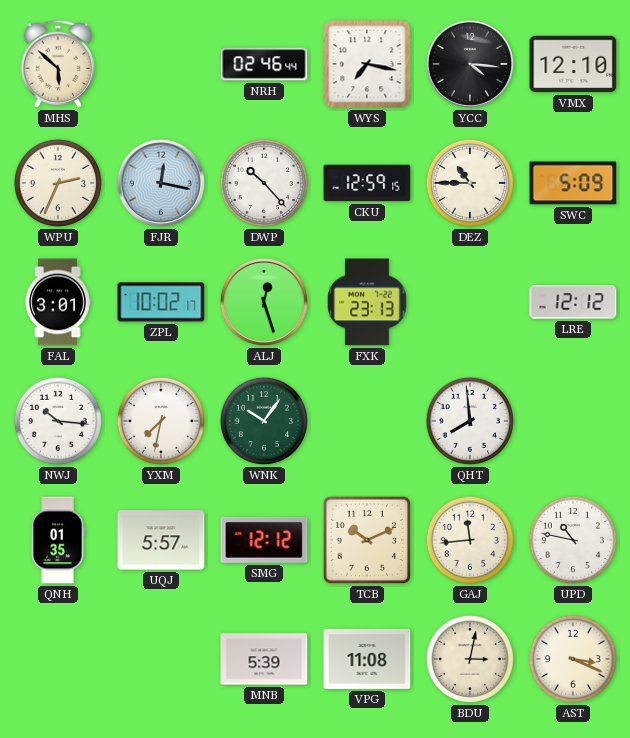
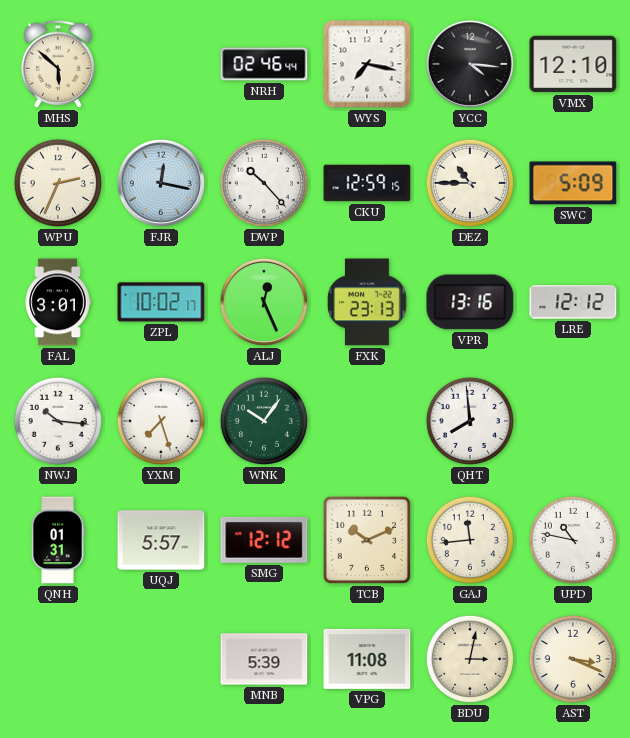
ALJ: 12:27 -> 12:26 (264, 302)
VPR: none -> 13:16 (470, 302)
YXM: 7:32 -> 7:27 (161, 421)
QNH: 01:35 -> 01:31 (58, 540)
